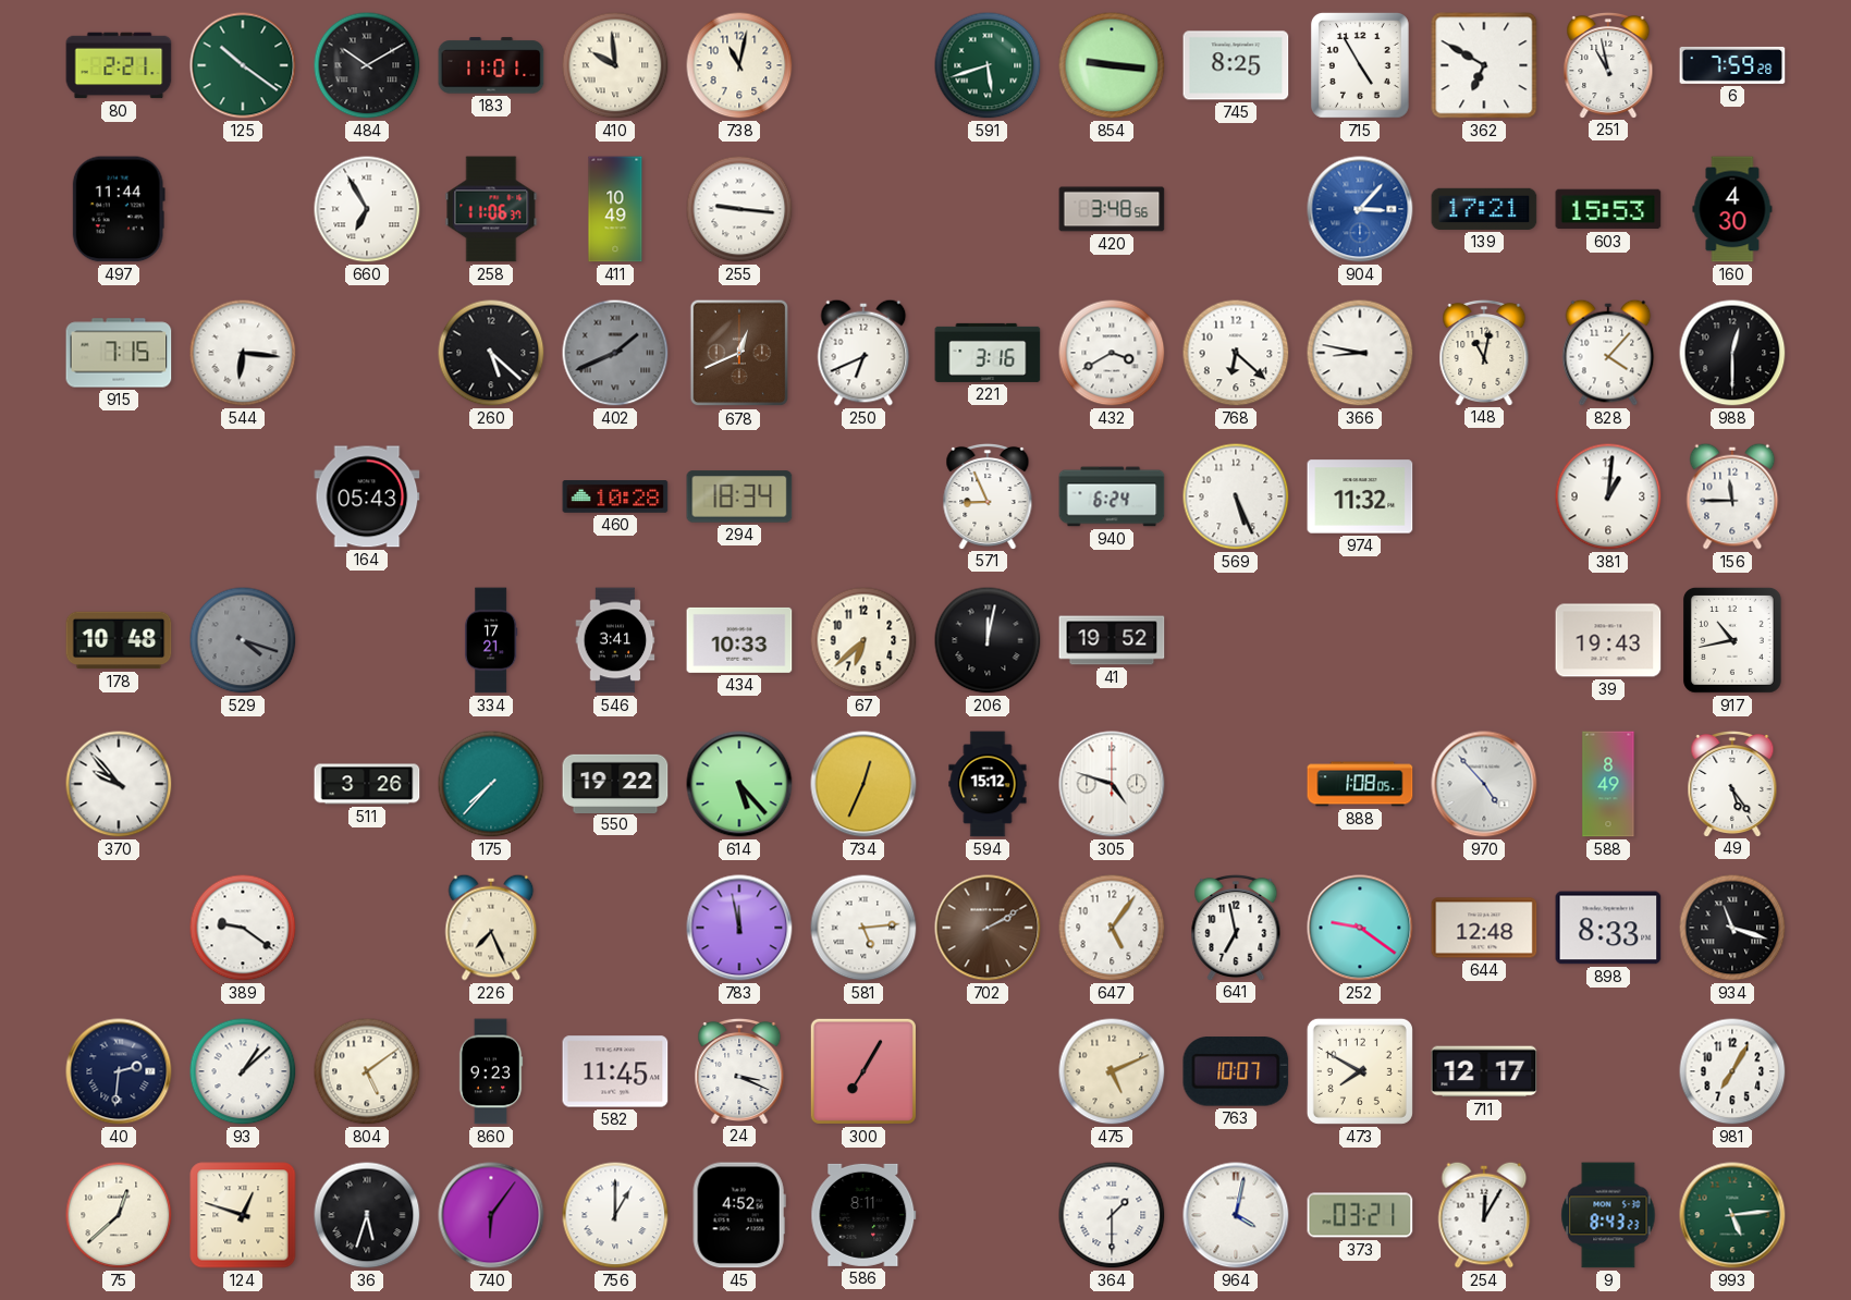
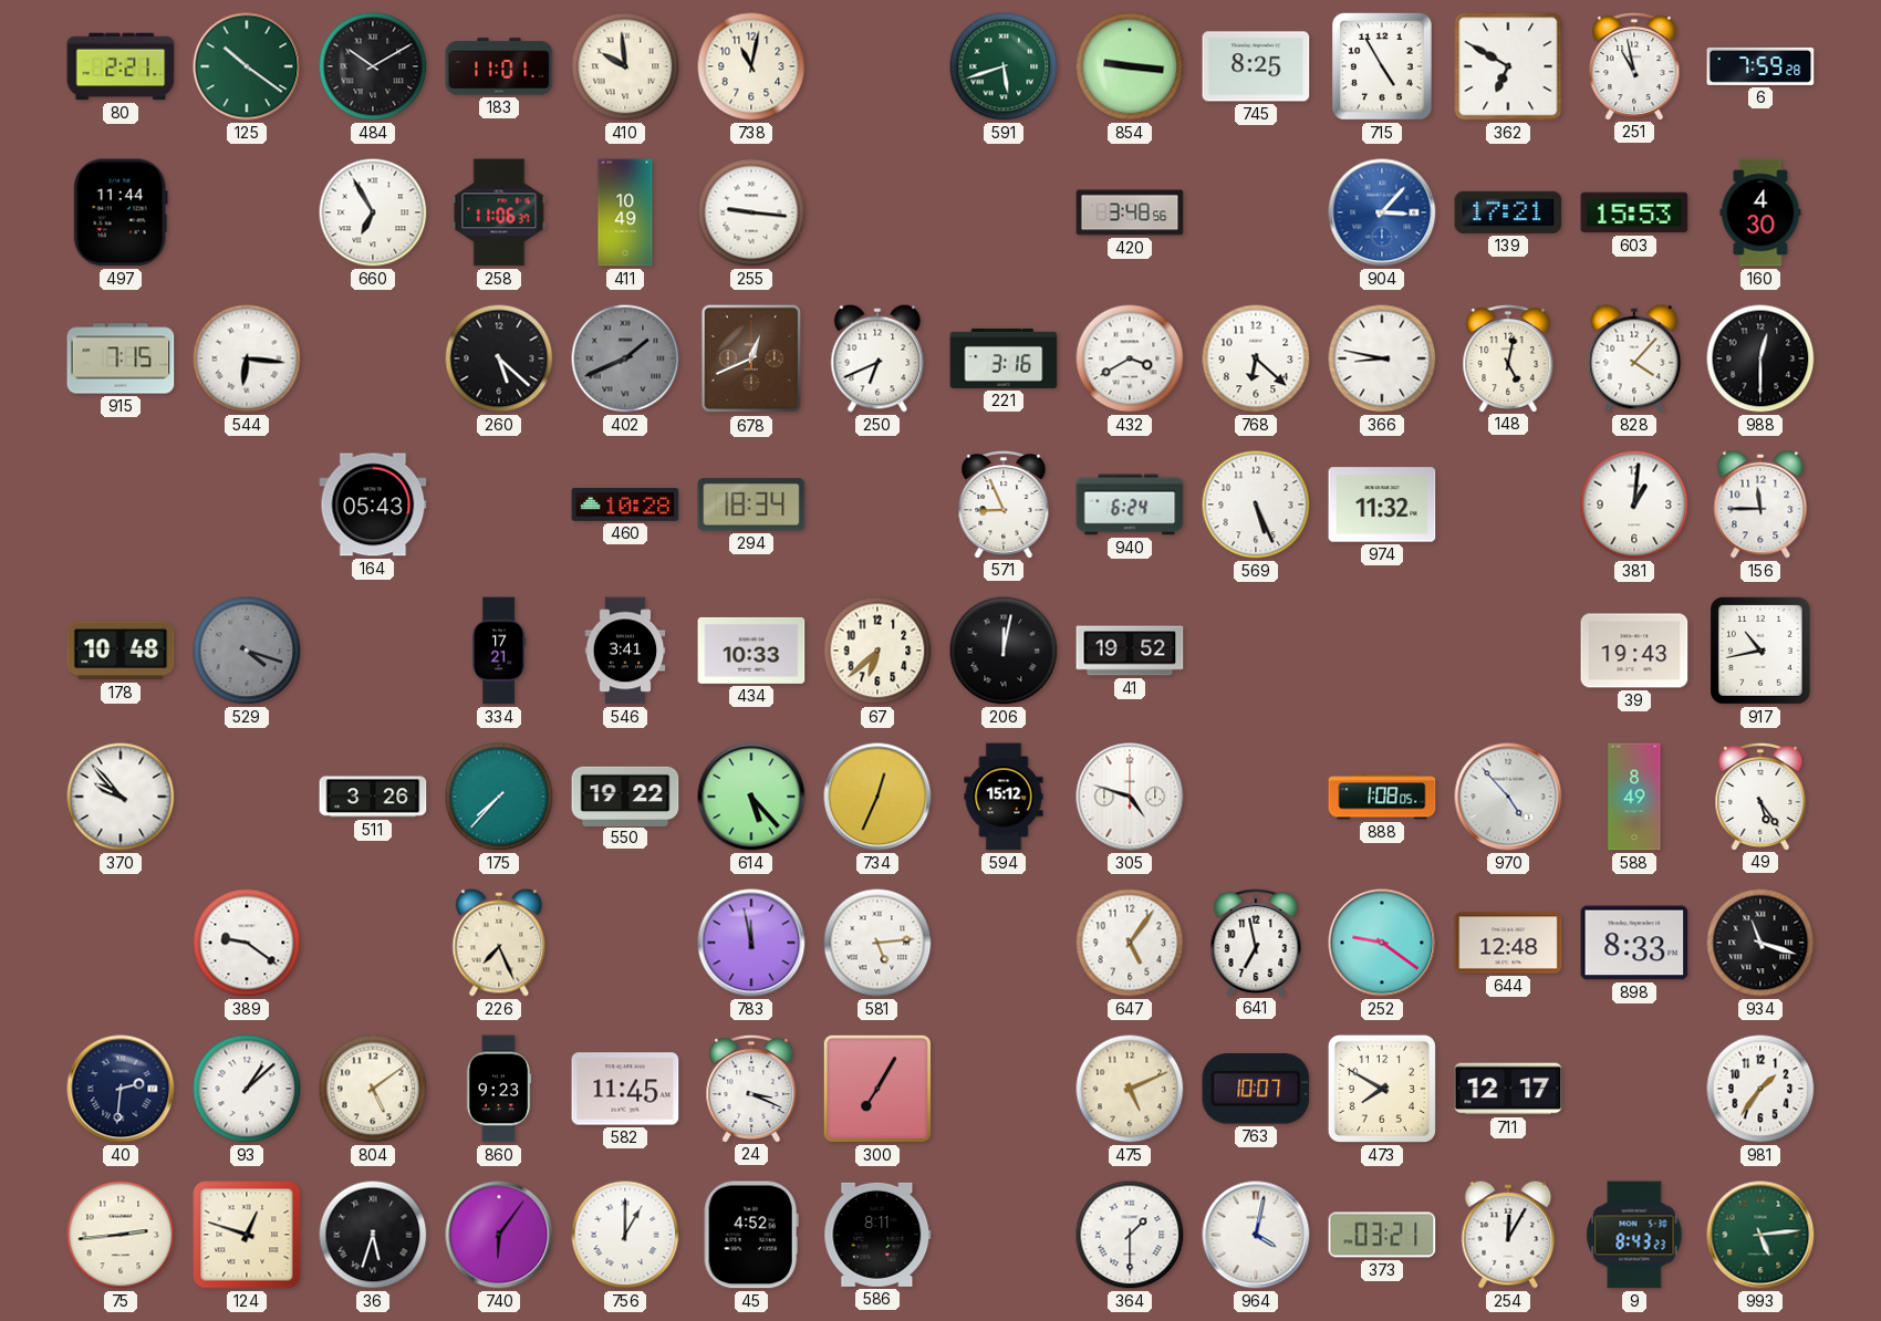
148: 11:02 -> 5:02 (1508, 357)
702: 2:10 -> none (988, 928)
981: 7:05 -> 1:36 (1760, 1089)
75: 12:38 -> 2:44 (121, 1235)
